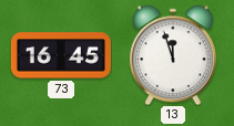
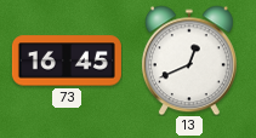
13: 11:57 -> 12:41 (189, 61)
